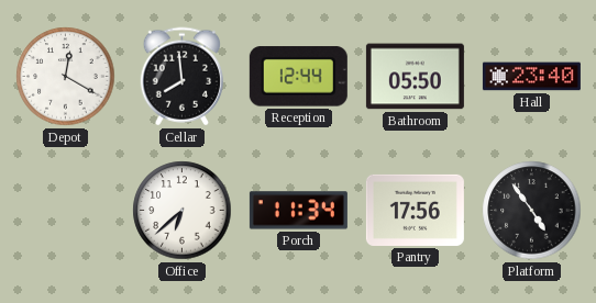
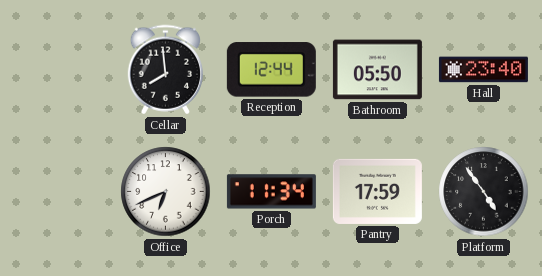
Depot: 12:20 -> none (66, 77)
Office: 6:38 -> 6:41 (166, 192)
Pantry: 17:56 -> 17:59 (377, 191)
